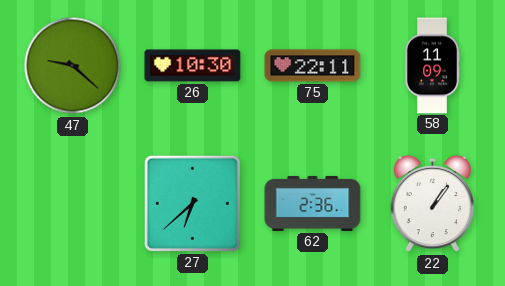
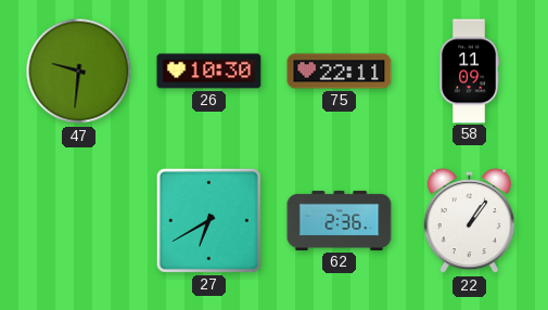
47: 9:22 -> 9:31 (79, 72)
27: 6:38 -> 6:40 (208, 220)
